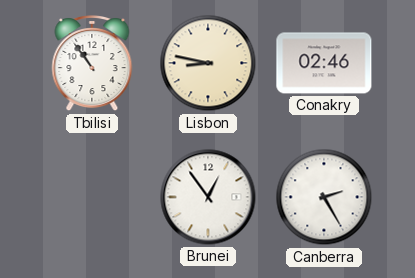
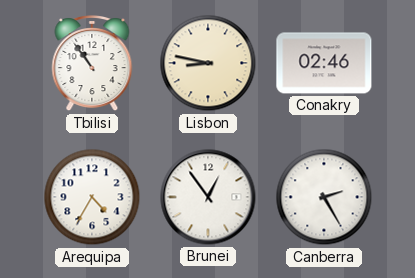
Arequipa: none -> 4:35 (92, 197)
